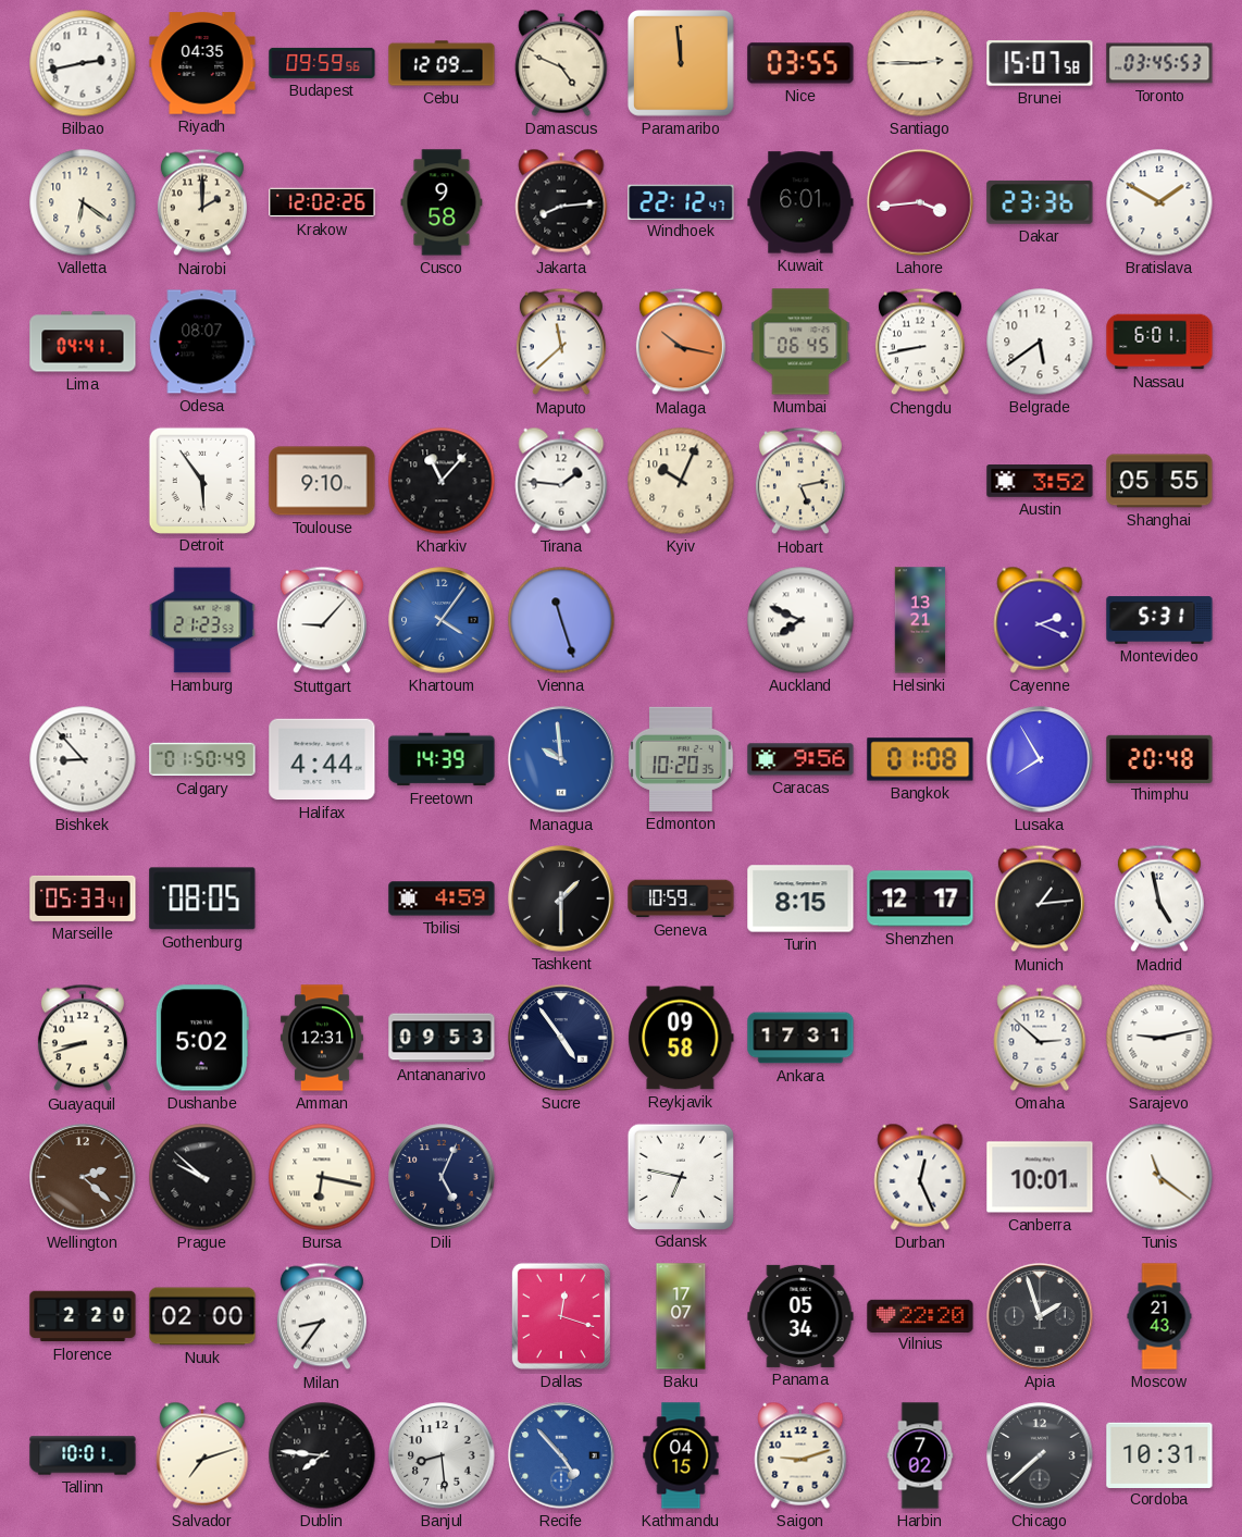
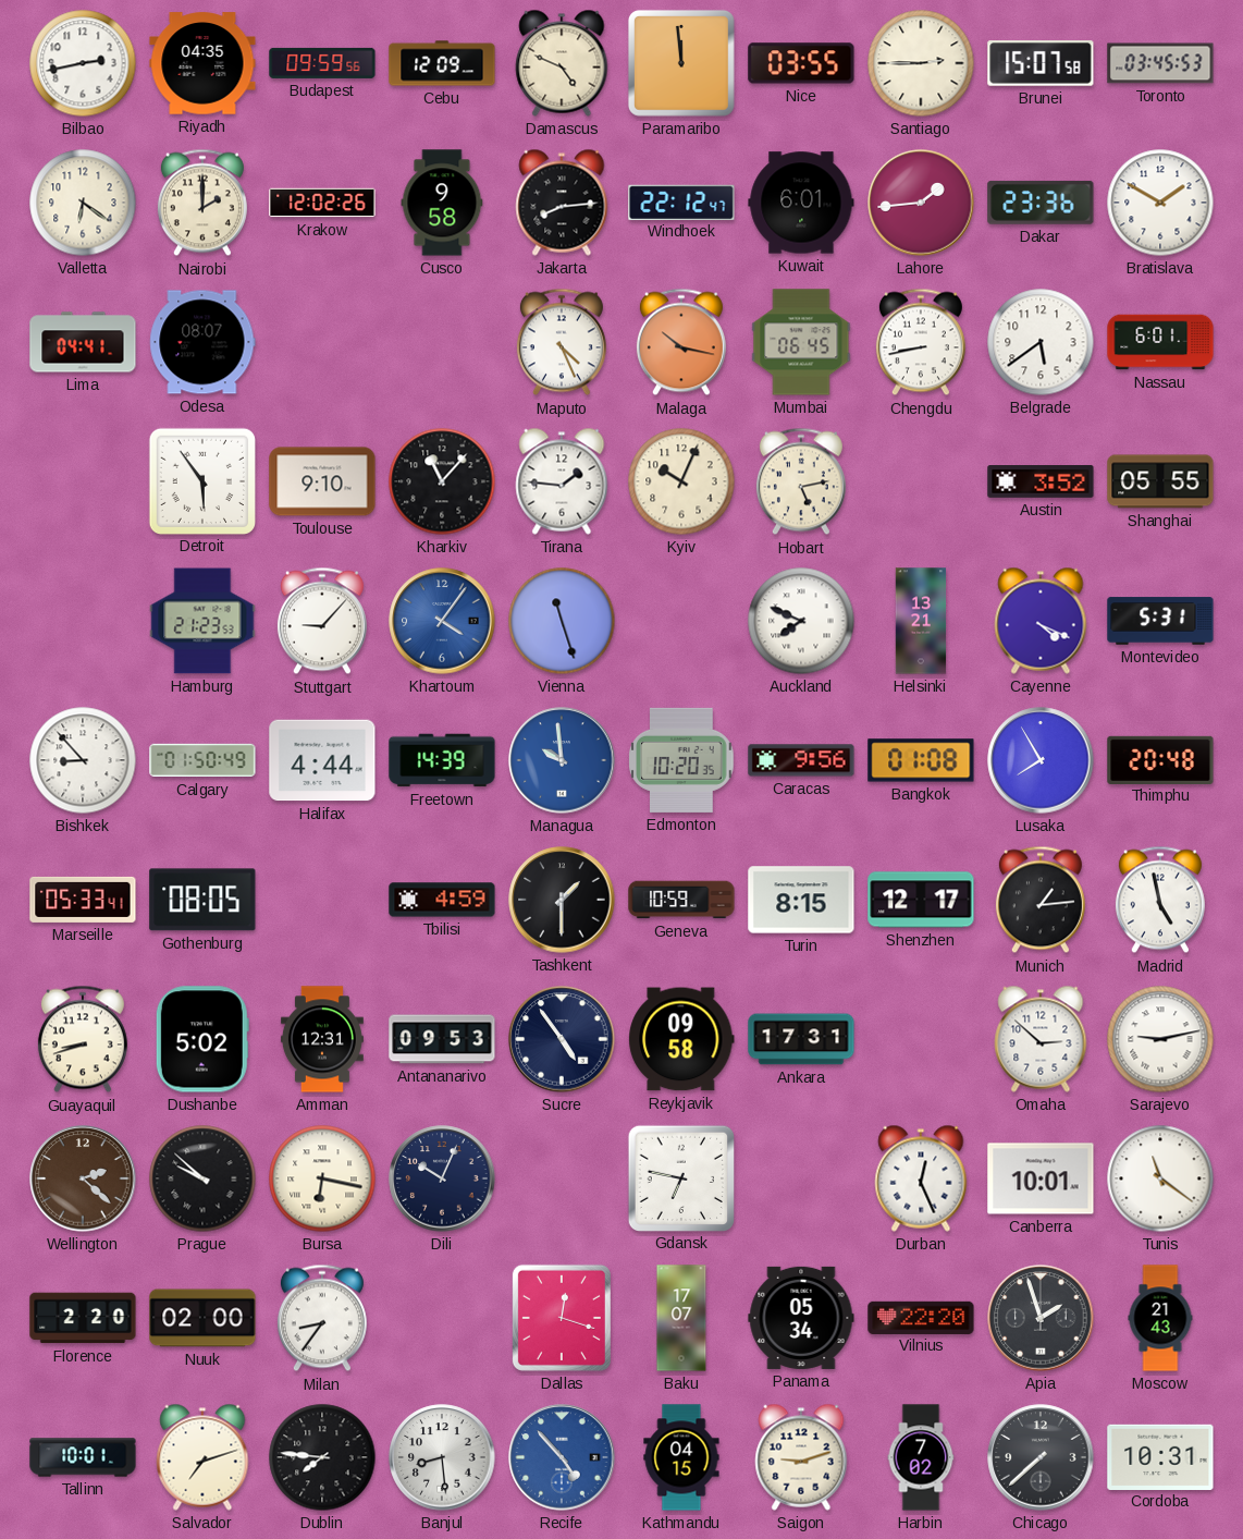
Lahore: 3:44 -> 1:44 (921, 203)
Maputo: 11:38 -> 4:26 (562, 342)
Cayenne: 2:19 -> 4:19 (1041, 621)
Dili: 5:04 -> 10:04 (442, 1178)
